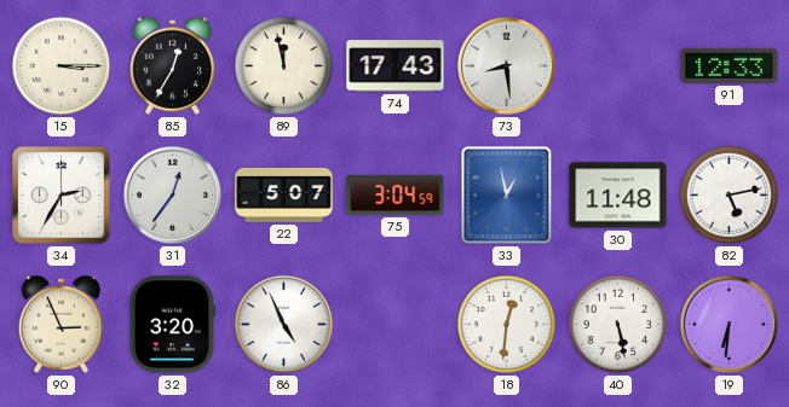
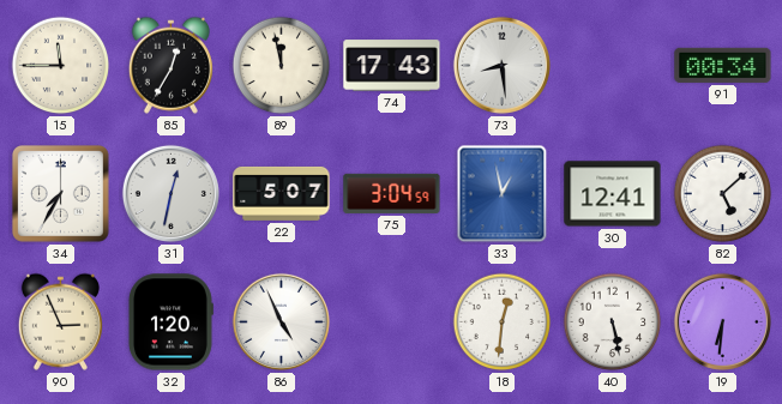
15: 3:15 -> 11:45 (61, 66)
91: 12:33 -> 00:34 (723, 65)
34: 2:35 -> 7:35 (61, 194)
31: 12:36 -> 12:32 (170, 193)
30: 11:48 -> 12:41 (613, 194)
82: 5:13 -> 5:08 (723, 194)
32: 3:20 -> 1:20 (172, 322)
